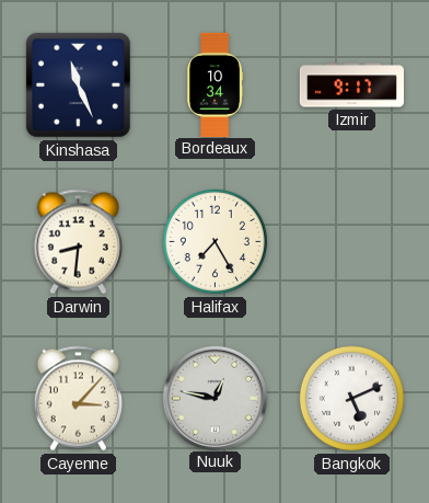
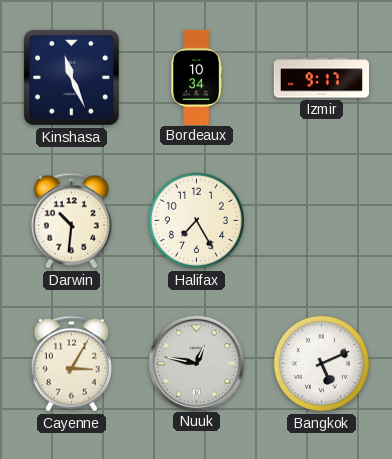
Darwin: 8:31 -> 10:31 (71, 221)
Cayenne: 3:07 -> 3:05 (71, 364)
